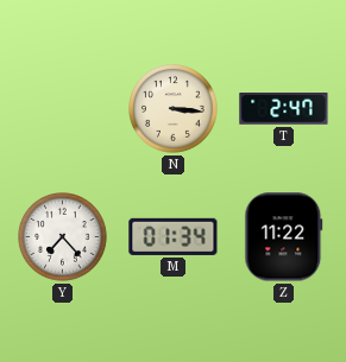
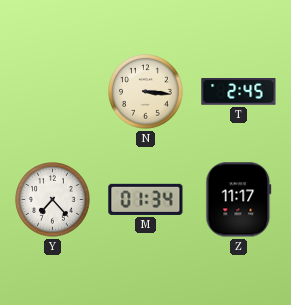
T: 2:47 -> 2:45 (239, 92)
Z: 11:22 -> 11:17 (239, 200)
